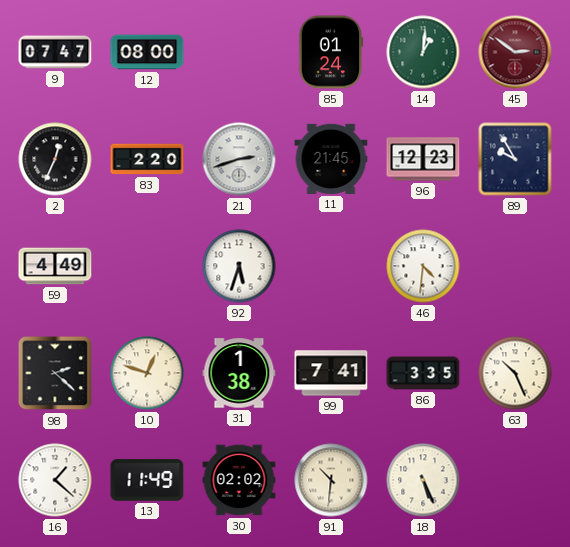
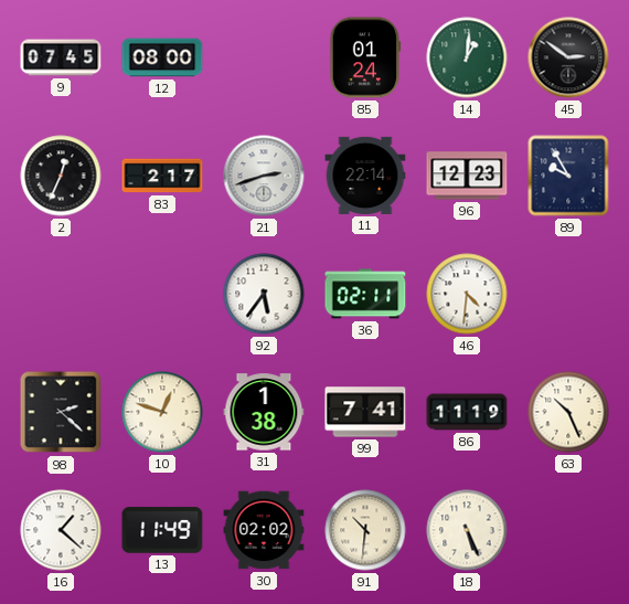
9: 07:47 -> 07:45 (61, 57)
45 dial: burgundy -> black (568, 57)
83: 2:20 -> 2:17 (162, 176)
11: 21:45 -> 22:14 (365, 176)
59: 4:49 -> none (55, 266)
92: 5:33 -> 5:36 (264, 294)
36: none -> 02:11 (365, 294)
86: 3:35 -> 11:19 (467, 412)
